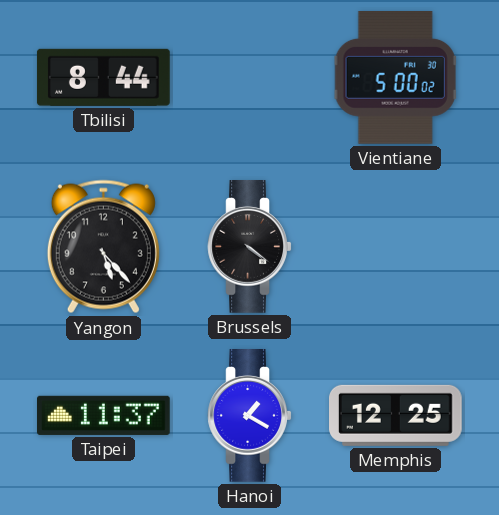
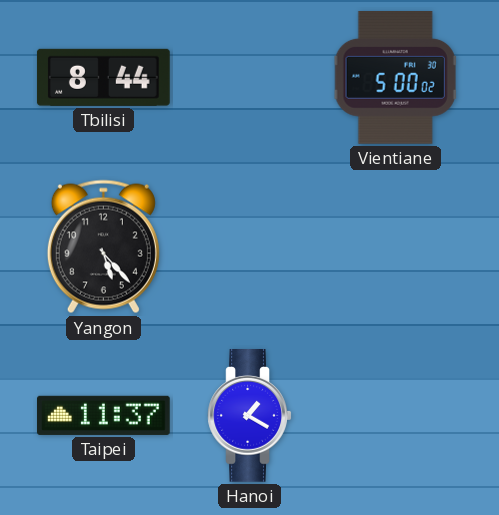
Brussels: 4:21 -> none (250, 247)
Memphis: 12:25 -> none (396, 415)
